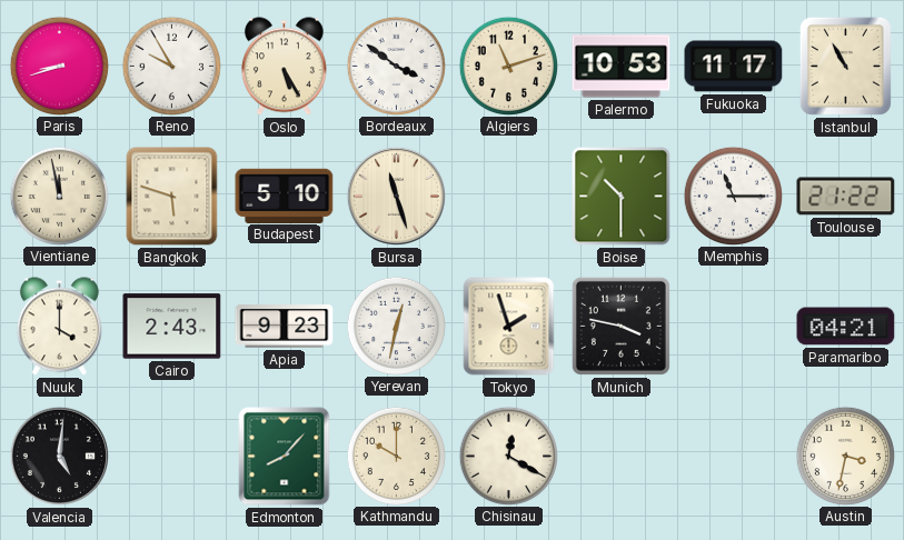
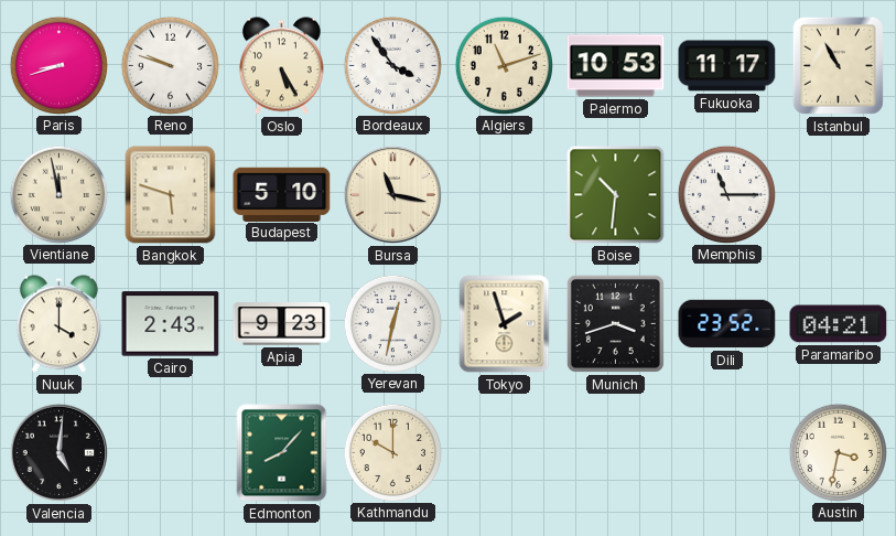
Reno: 9:55 -> 9:48 (170, 65)
Bordeaux: 3:51 -> 3:54 (392, 65)
Bursa: 11:27 -> 11:17 (392, 194)
Boise: 10:30 -> 10:31 (616, 195)
Toulouse: 21:22 -> none (846, 197)
Munich: 3:47 -> 3:42 (615, 323)
Dili: none -> 23:52 (727, 324)
Chisinau: 12:20 -> none (508, 456)
